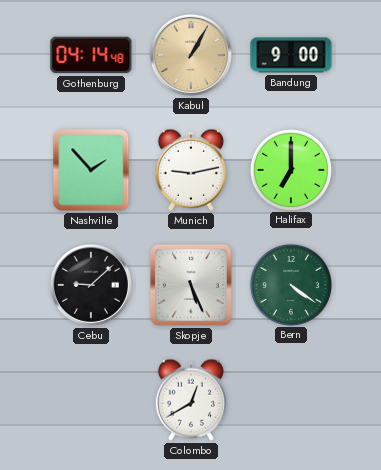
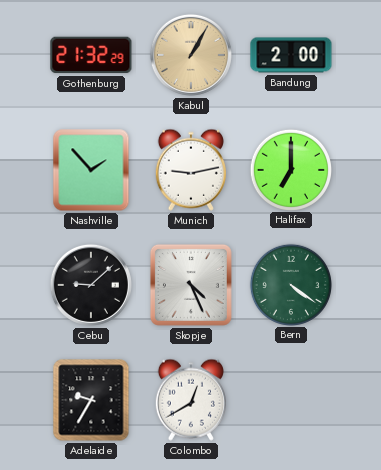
Gothenburg: 04:14 -> 21:32 (91, 55)
Bandung: 9:00 -> 2:00 (291, 55)
Skopje: 5:26 -> 4:26 (191, 285)
Adelaide: none -> 9:35 (91, 400)
